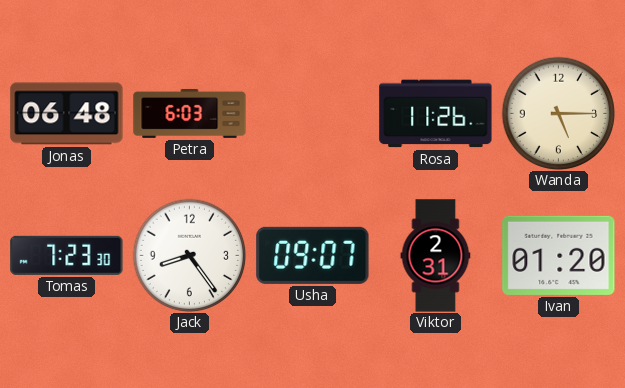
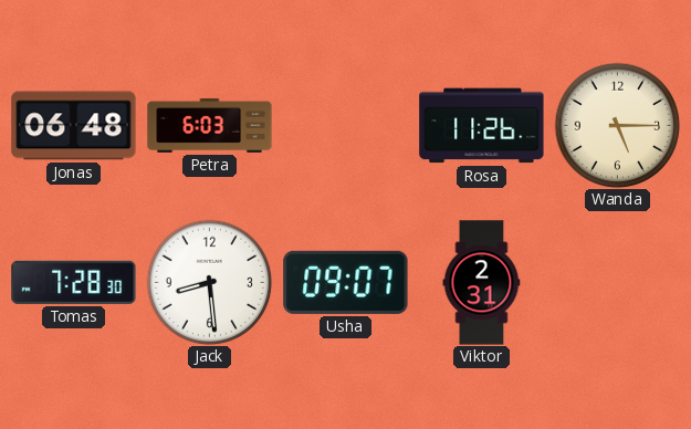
Tomas: 7:23 -> 7:28 (74, 282)
Jack: 8:24 -> 8:29 (209, 282)
Ivan: 01:20 -> none (559, 255)
